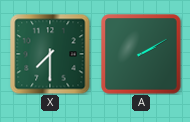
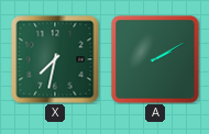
X: 7:30 -> 7:32 (55, 59)
